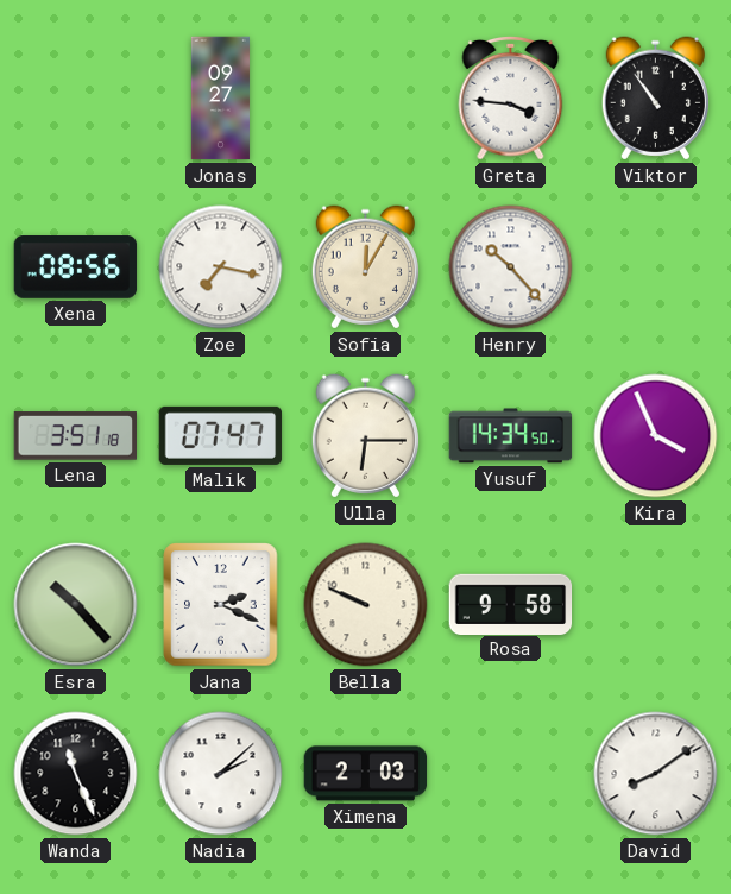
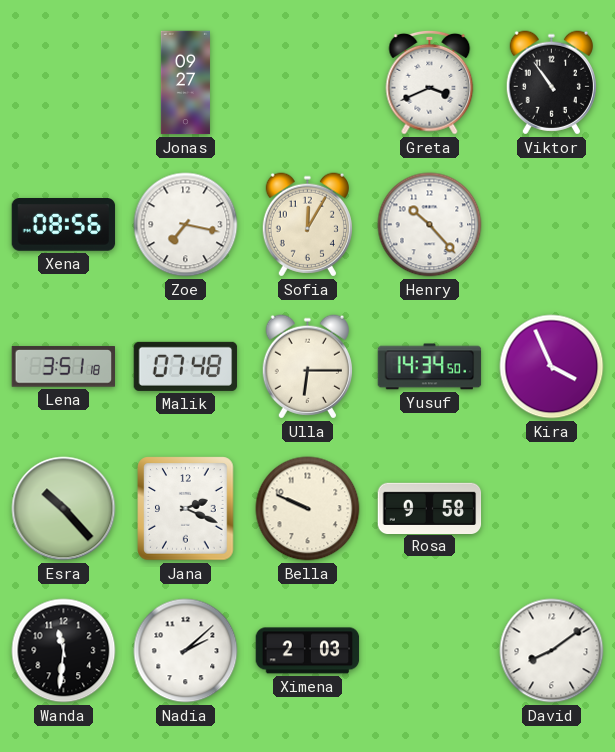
Greta: 3:46 -> 3:41 (430, 82)
Malik: 07:47 -> 07:48 (186, 366)
Wanda: 11:26 -> 11:31 (64, 651)
